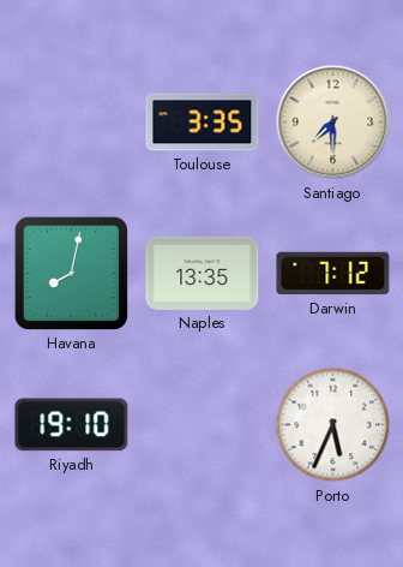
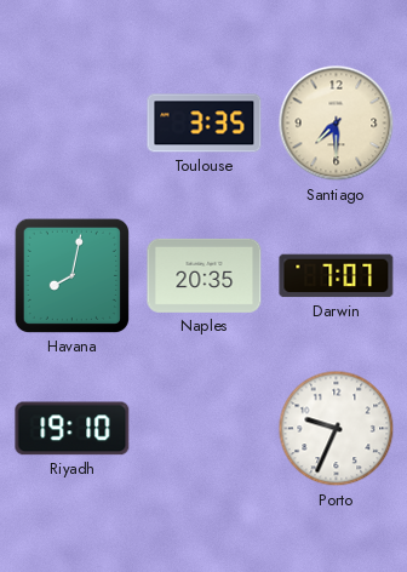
Naples: 13:35 -> 20:35 (205, 275)
Darwin: 7:12 -> 7:07 (337, 276)
Porto: 5:34 -> 9:34 (337, 429)
